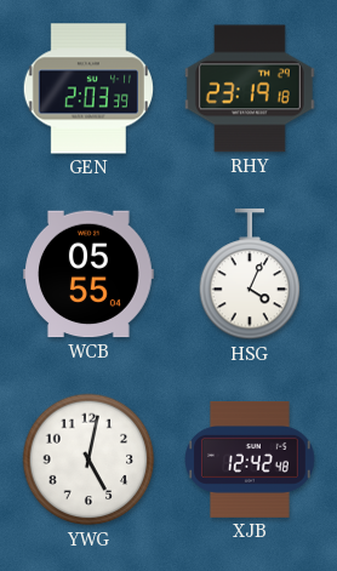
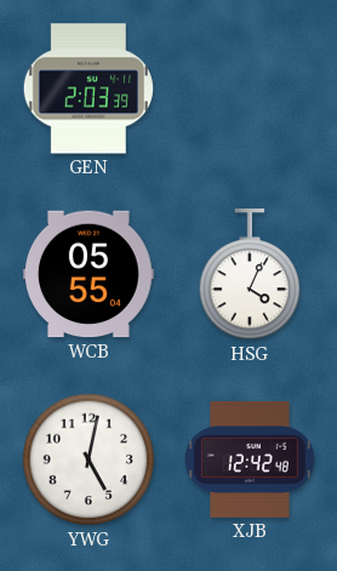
RHY: 23:19 -> none (250, 88)
